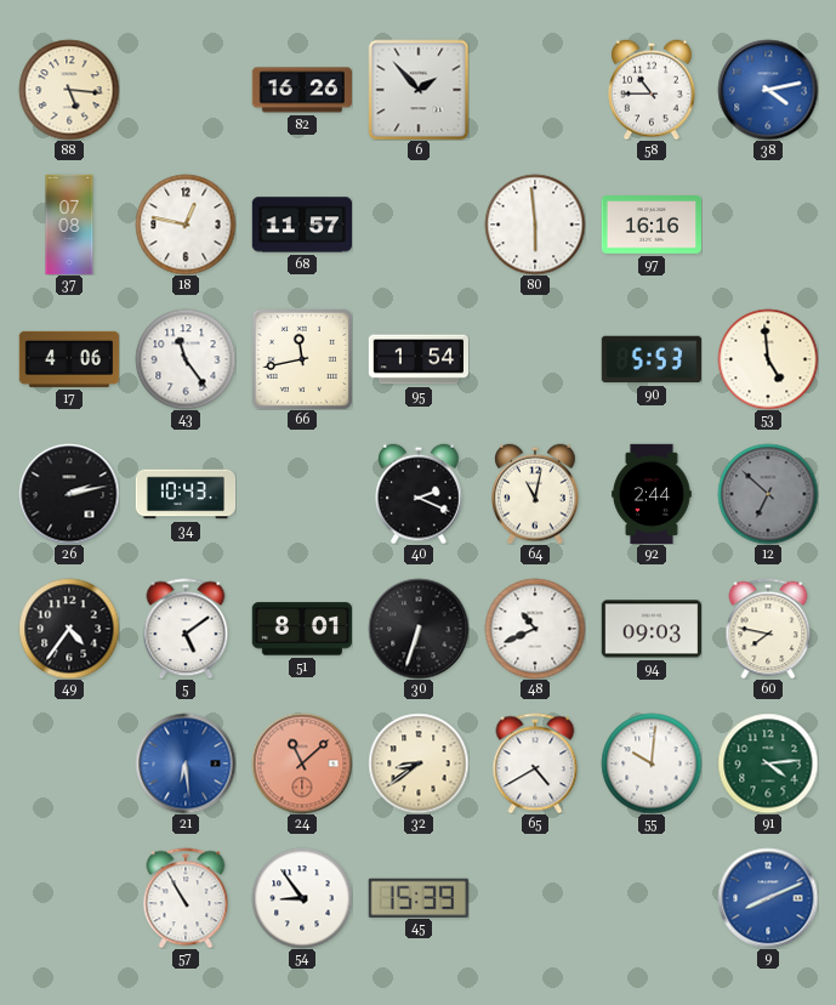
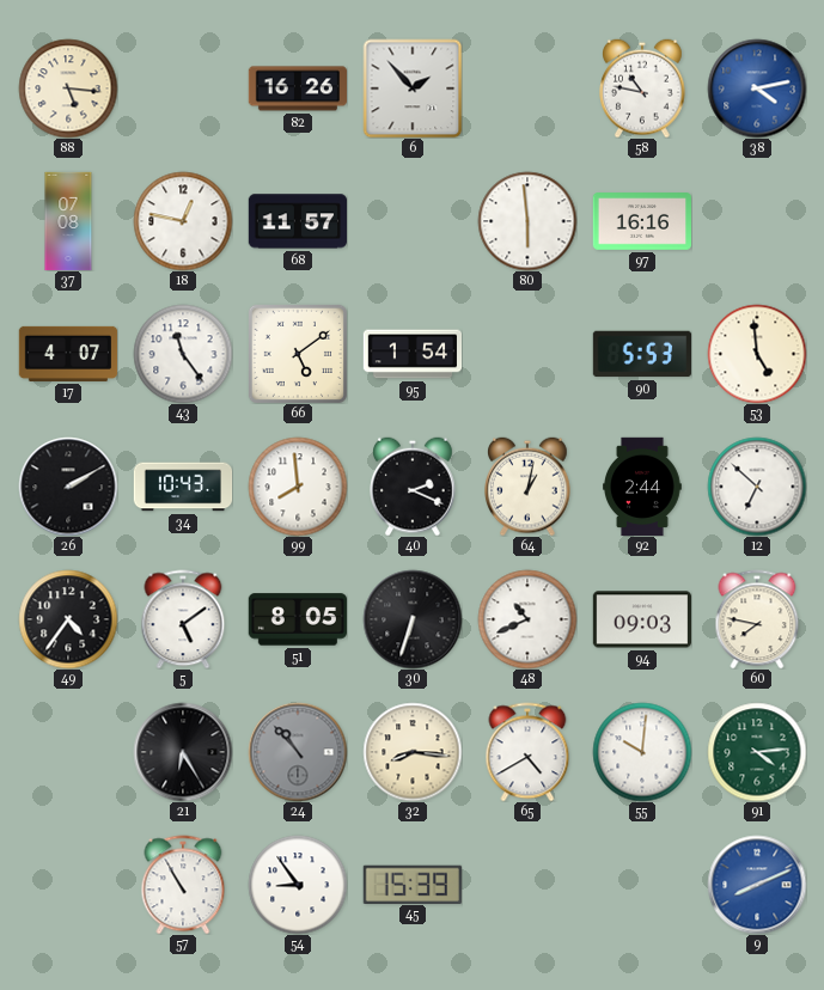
58: 10:45 -> 10:47 (642, 88)
17: 4:06 -> 4:07 (68, 354)
66: 11:43 -> 5:09 (298, 354)
26: 2:13 -> 2:10 (68, 487)
99: none -> 7:59 (298, 487)
64: 11:02 -> 1:02 (527, 487)
12 dial: grey -> white (757, 487)
51: 8:01 -> 8:05 (297, 619)
21: 6:29 -> 6:25 (183, 752)
21 dial: blue -> black (183, 752)
24: 11:08 -> 10:53 (298, 752)
24 dial: salmon -> grey (298, 752)
32: 8:39 -> 8:16 (413, 752)
